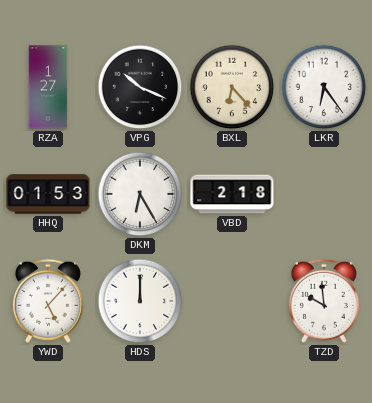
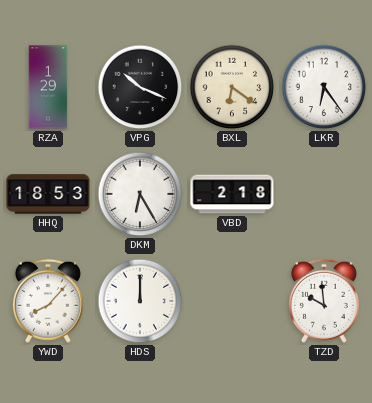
RZA: 1:27 -> 1:29 (48, 87)
BXL: 6:23 -> 6:21 (232, 87)
HHQ: 01:53 -> 18:53 (48, 194)
YWD: 5:07 -> 8:07 (48, 301)
